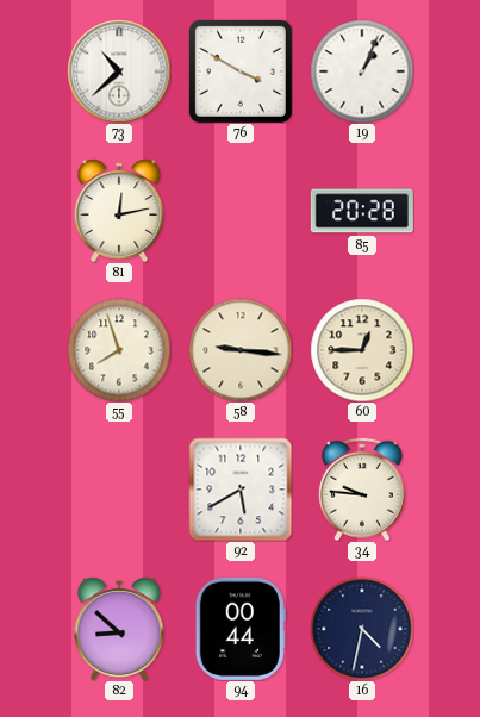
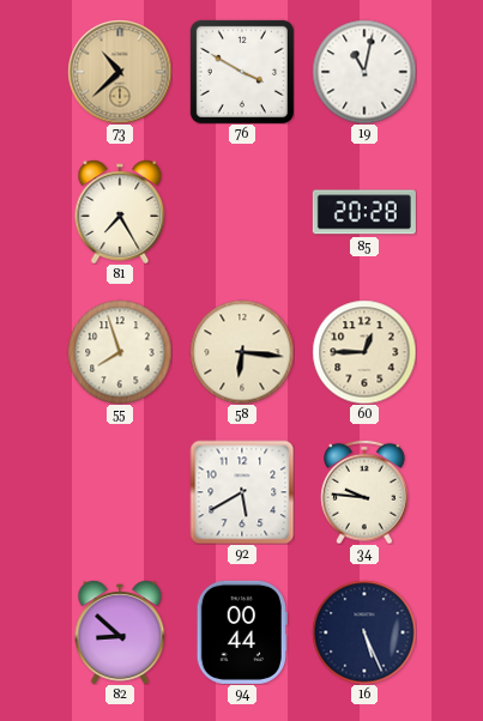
73 dial: white -> champagne (120, 72)
19: 1:04 -> 11:02 (364, 72)
81: 12:13 -> 7:25 (120, 212)
58: 9:16 -> 6:16 (242, 352)
16: 4:32 -> 5:26 (364, 632)
